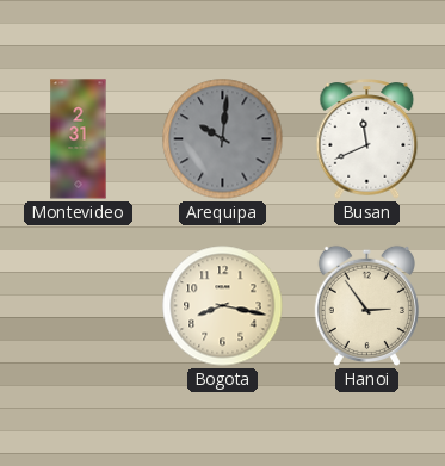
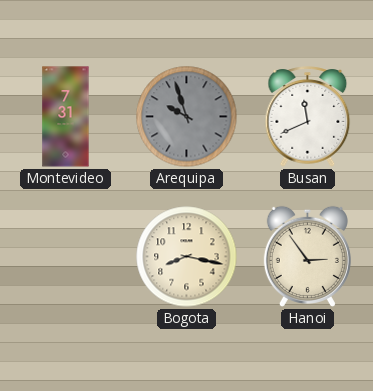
Montevideo: 2:31 -> 7:31 (66, 117)
Arequipa: 10:01 -> 9:57 (187, 117)
